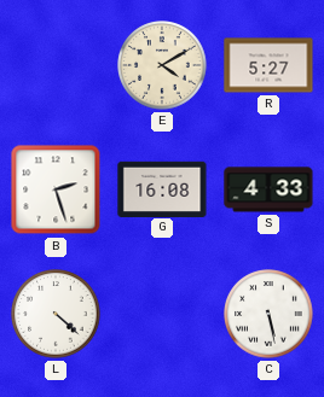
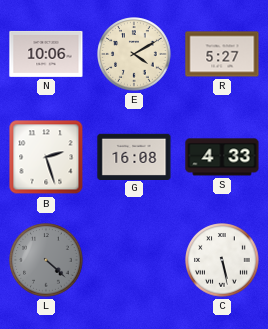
N: none -> 10:06 (46, 54)
L dial: white -> grey (46, 260)
